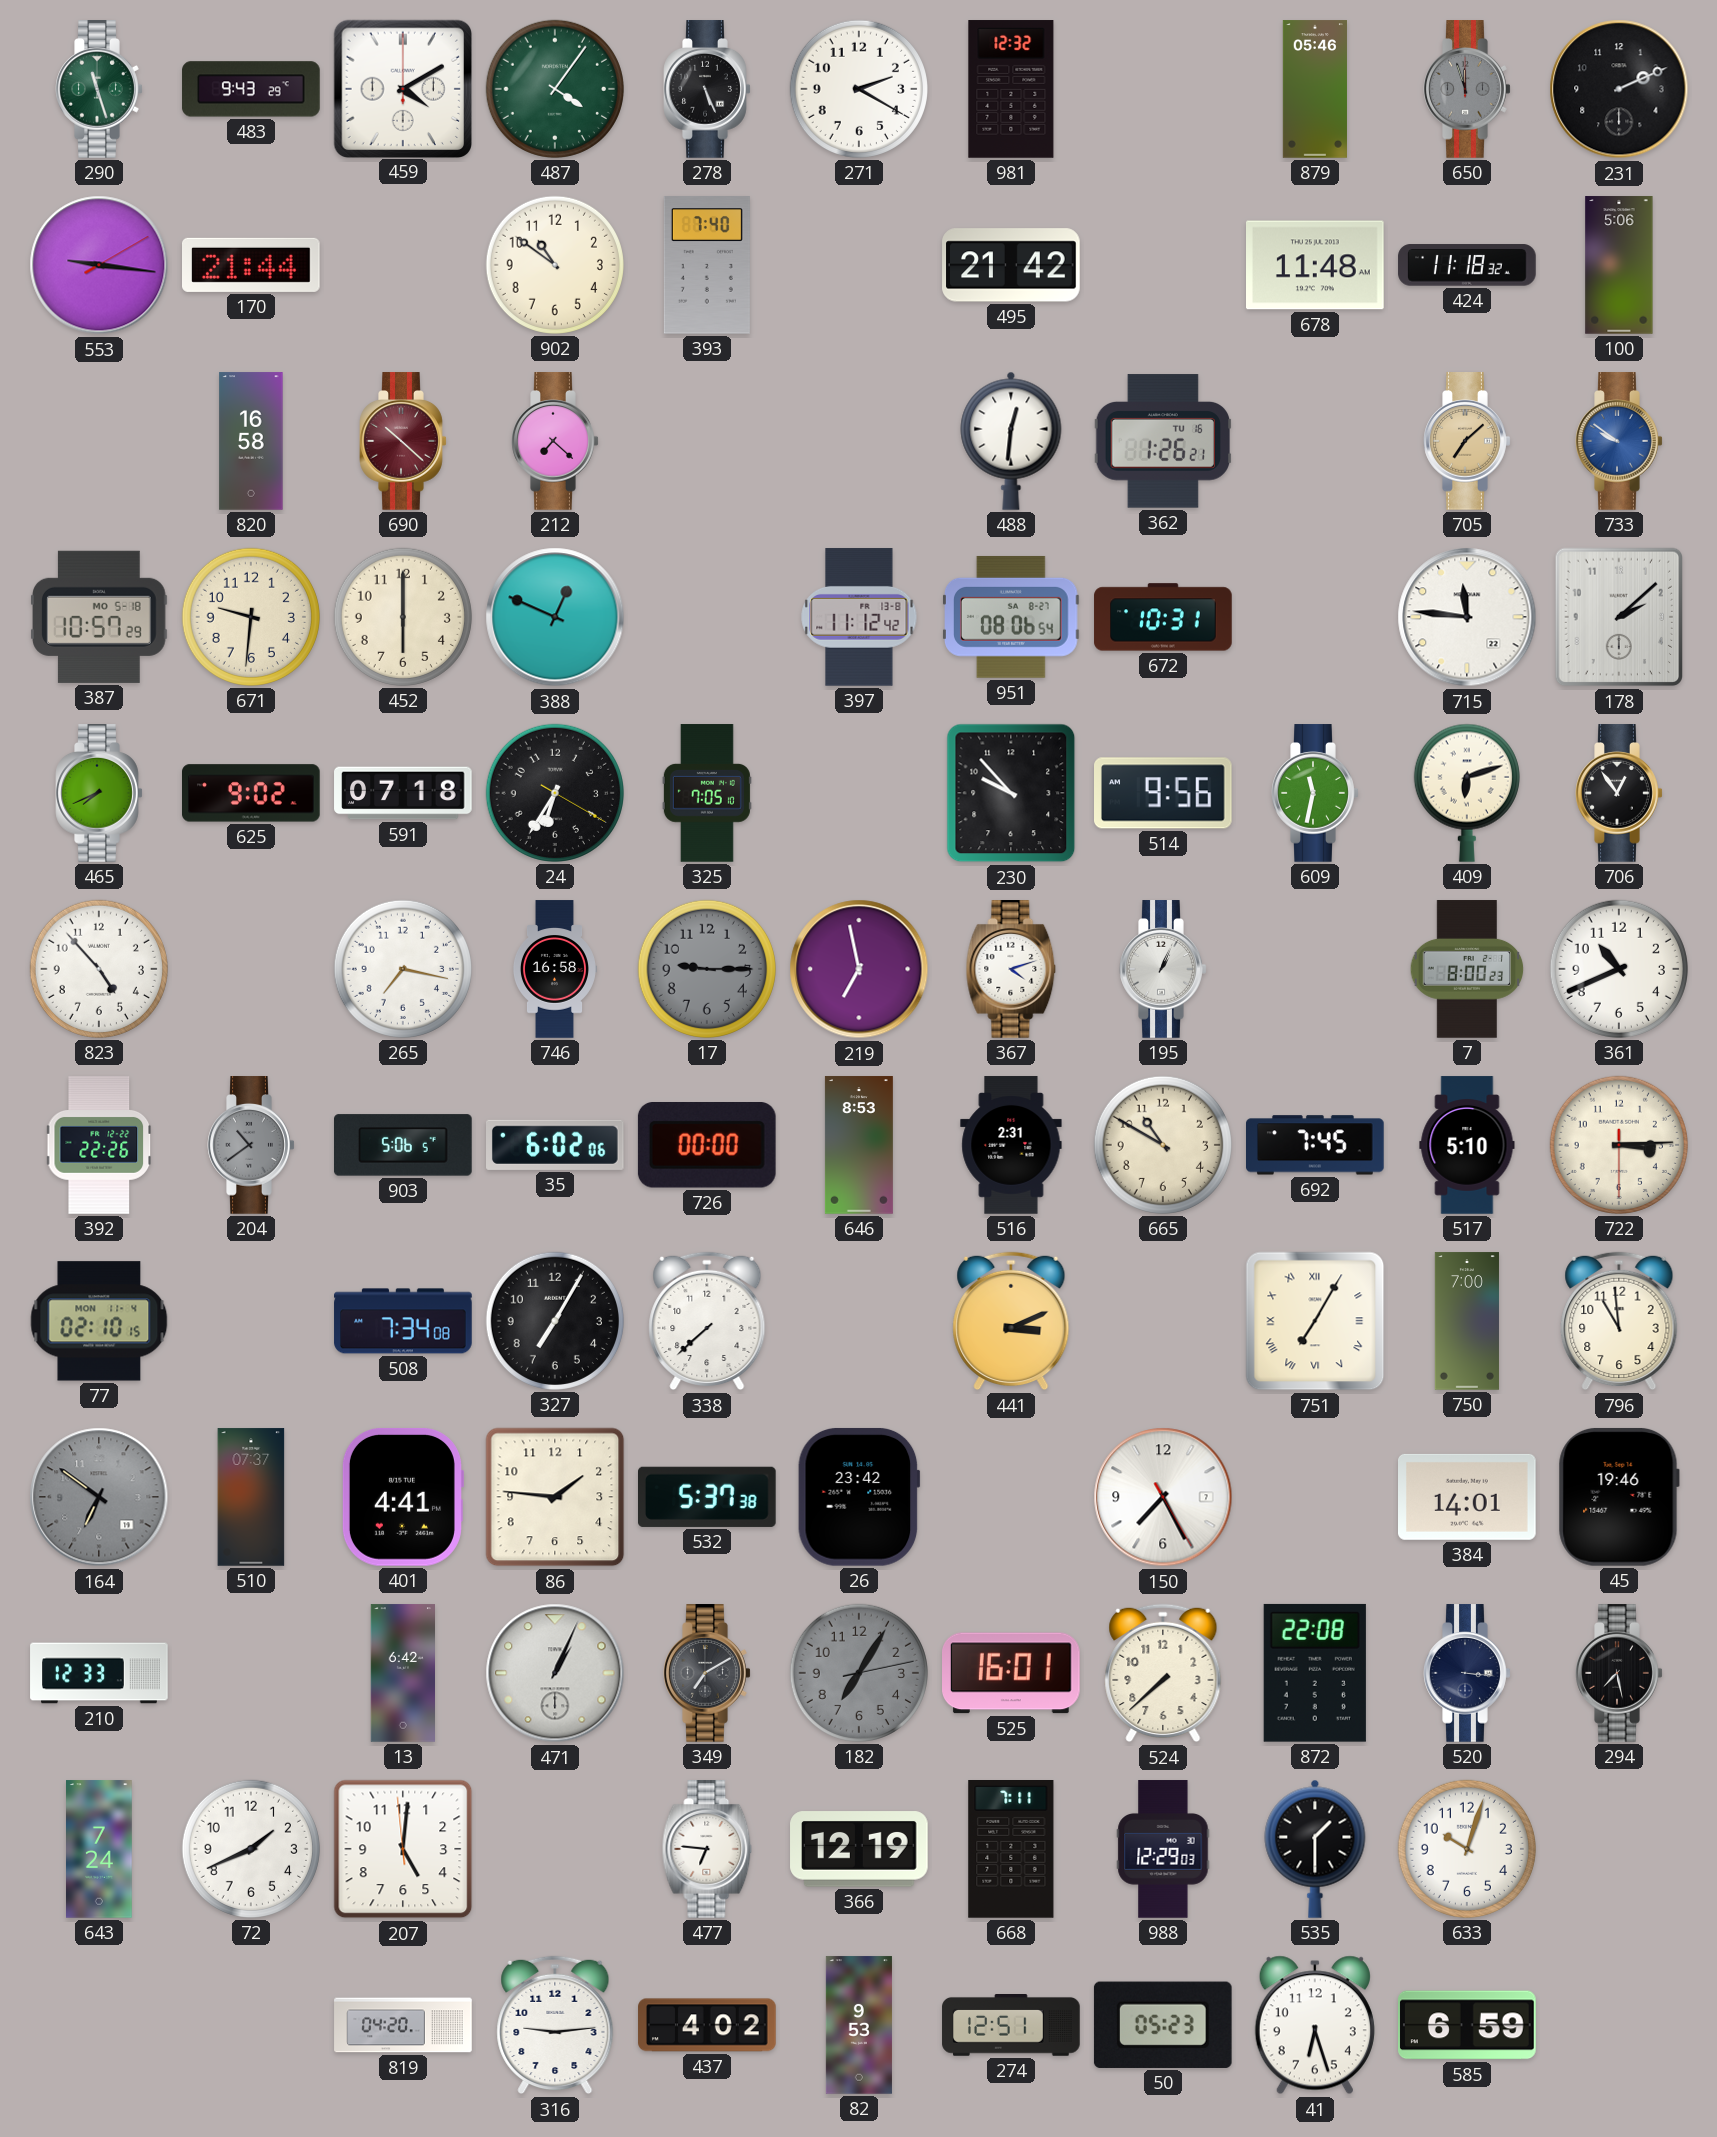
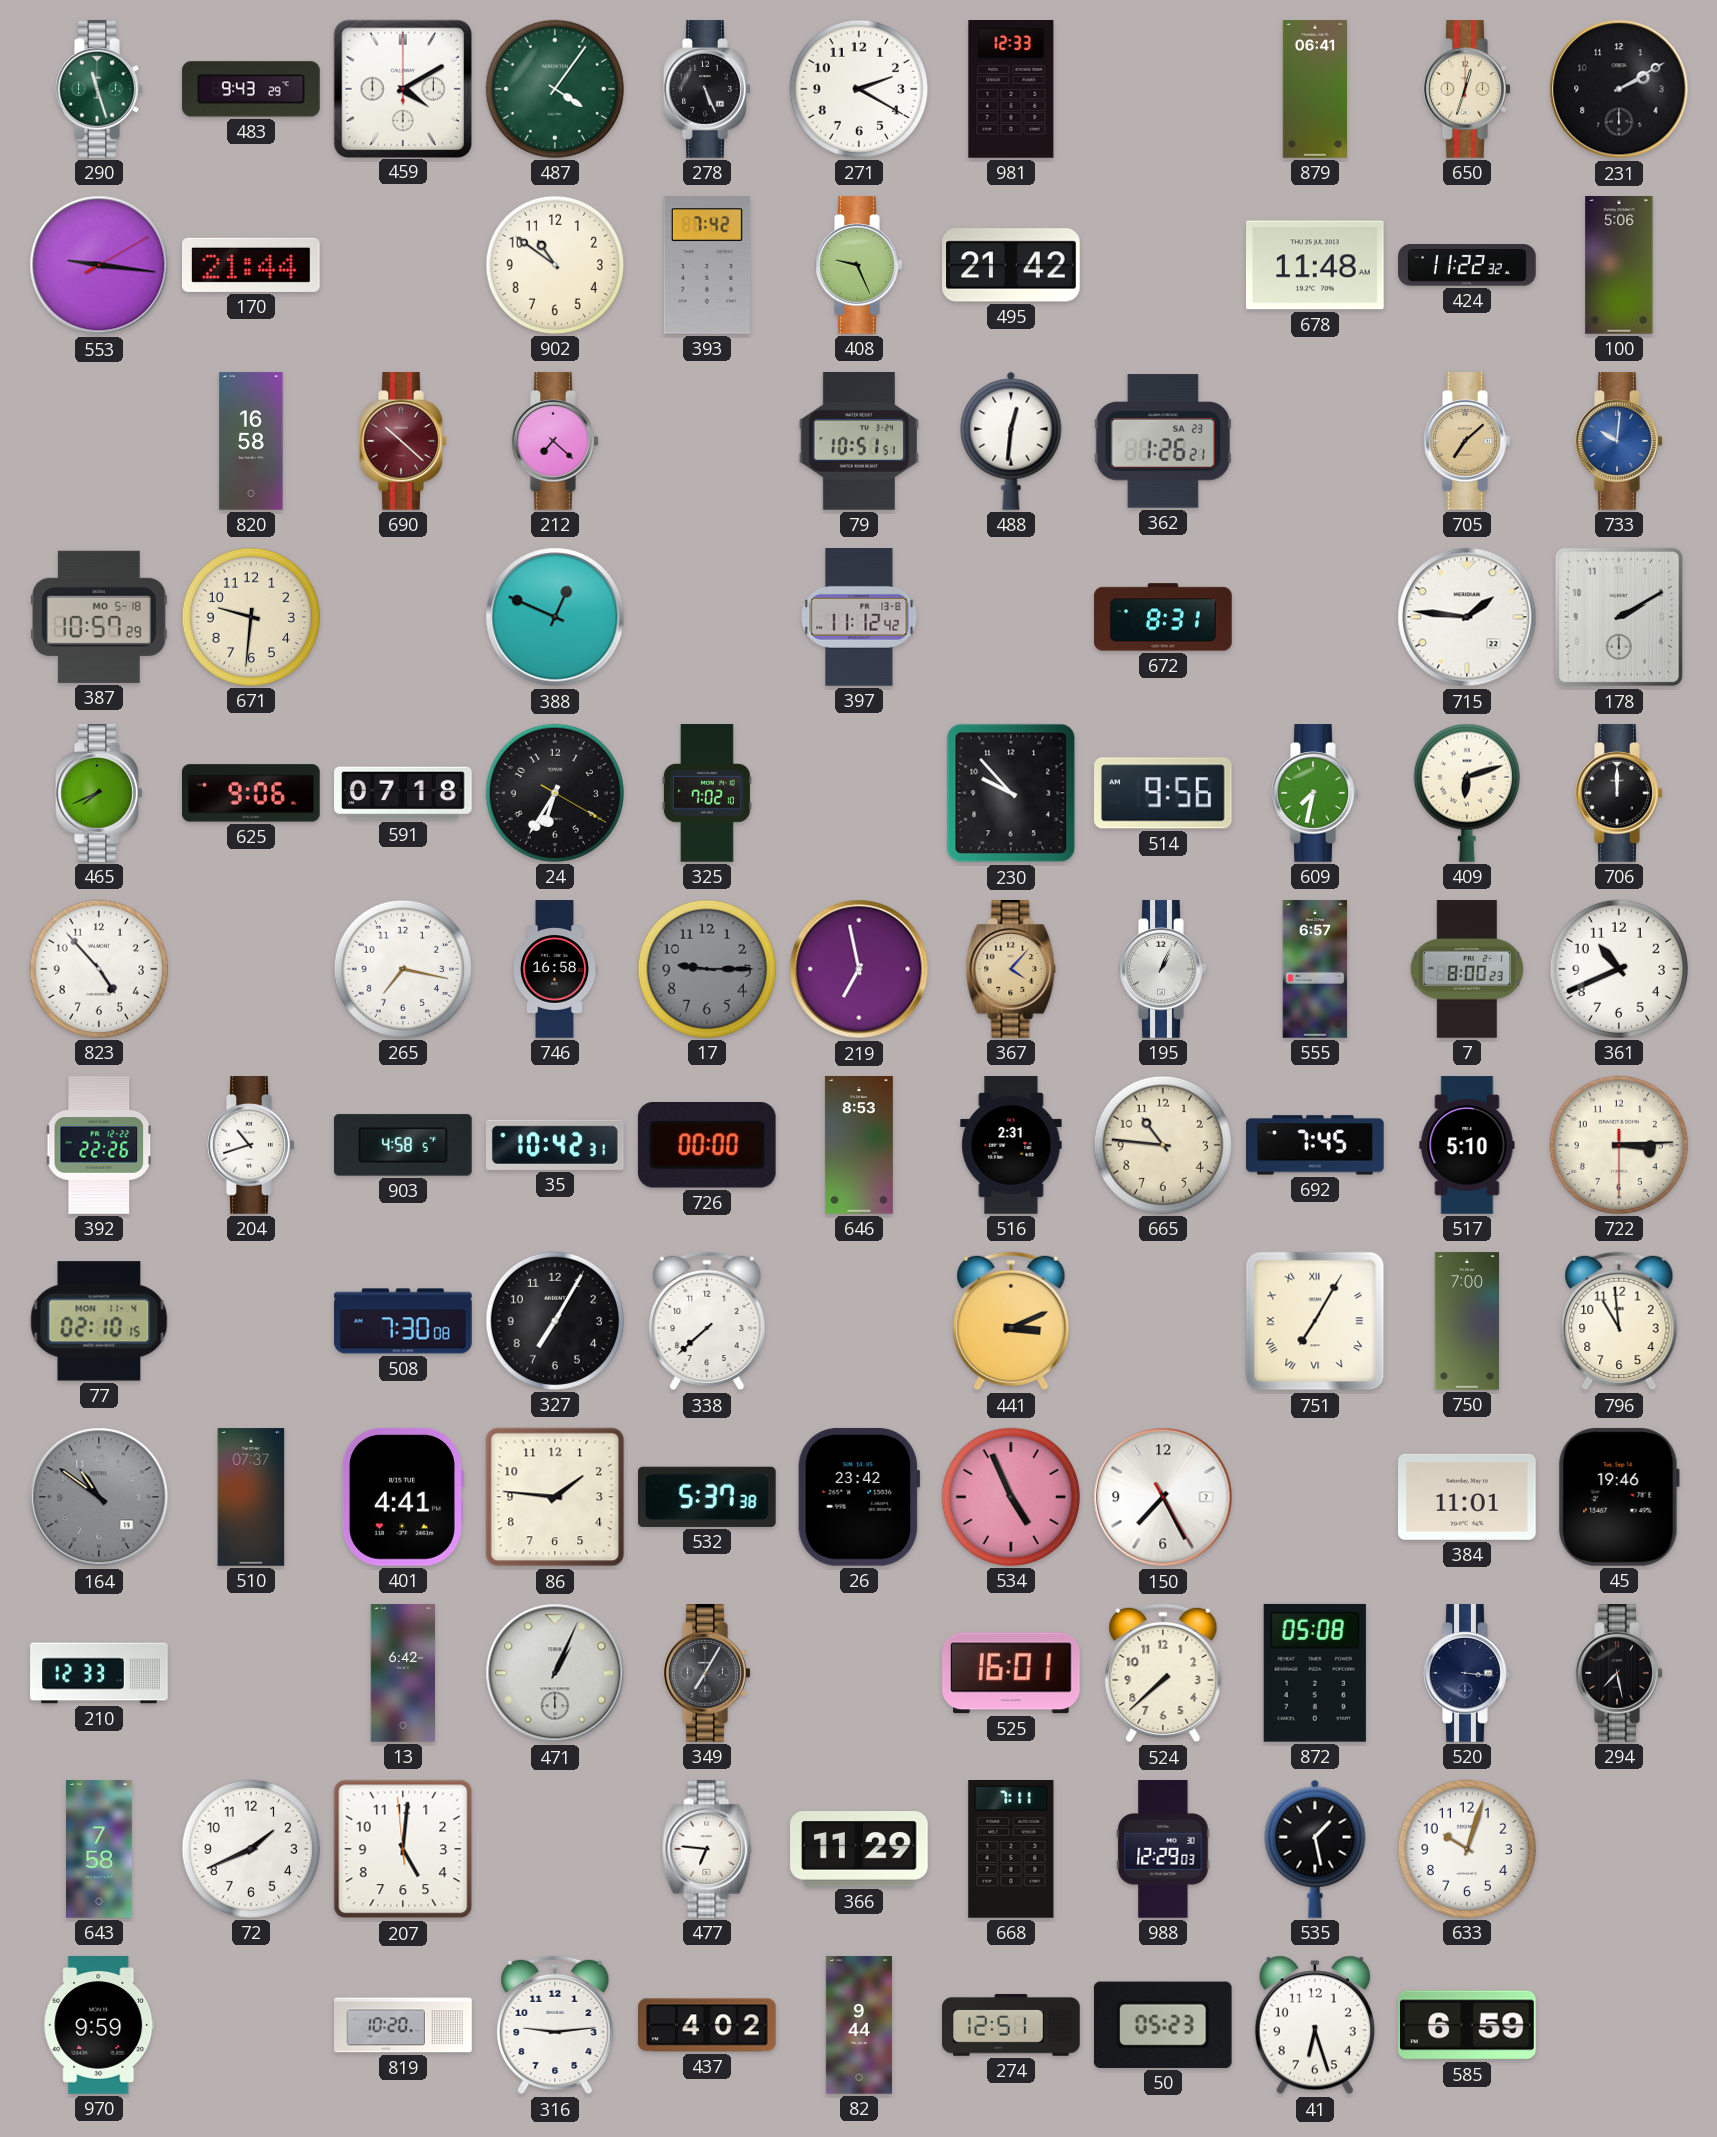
981: 12:32 -> 12:33 (1011, 89)
879: 05:46 -> 06:41 (1315, 89)
650: 11:57 -> 12:33 (1467, 89)
650 dial: grey -> cream (1467, 89)
231: 2:11 -> 2:10 (1619, 89)
393: 7:40 -> 7:42 (707, 265)
408: none -> 9:26 (859, 265)
424: 11:18 -> 11:22 (1467, 265)
79: none -> 10:51 (859, 441)
362 date: TU 16 -> SA 23 (1162, 441)
733: 9:51 -> 10:01 (1619, 441)
452: 6:00 -> none (403, 617)
951: 08:06 -> none (1012, 617)
672: 10:31 -> 8:31 (1163, 617)
715: 11:46 -> 1:46 (1467, 617)
178: 2:08 -> 2:10 (1618, 617)
625: 9:02 -> 9:06 (252, 793)
325: 7:05 -> 7:02 (707, 793)
609: 11:32 -> 7:32 (1315, 793)
706: 12:54 -> 12:00 (1619, 793)
367: 4:12 -> 4:07 (1011, 969)
367 dial: white -> champagne (1011, 969)
555: none -> 6:57 (1315, 969)
204: 10:39 -> 10:42 (251, 1145)
204 dial: grey -> white (251, 1145)
903: 5:06 -> 4:58 (404, 1145)
35: 6:02 -> 10:42 (556, 1145)
665: 10:50 -> 10:46 (1163, 1145)
508: 7:34 -> 7:30 (403, 1321)
164: 6:51 -> 10:51 (99, 1497)
534: none -> 4:56 (1011, 1497)
384: 14:01 -> 11:01 (1468, 1497)
349: 7:10 -> 7:05 (707, 1673)
182: 7:05 -> none (859, 1673)
872: 22:08 -> 05:08 (1315, 1673)
643: 7:24 -> 7:58 (100, 1849)
366: 12:19 -> 11:29 (859, 1849)
535: 1:30 -> 1:28 (1315, 1849)
970: none -> 9:59 (99, 2025)
819: 04:20 -> 10:20 (403, 2025)
82: 9:53 -> 9:44 (859, 2025)
